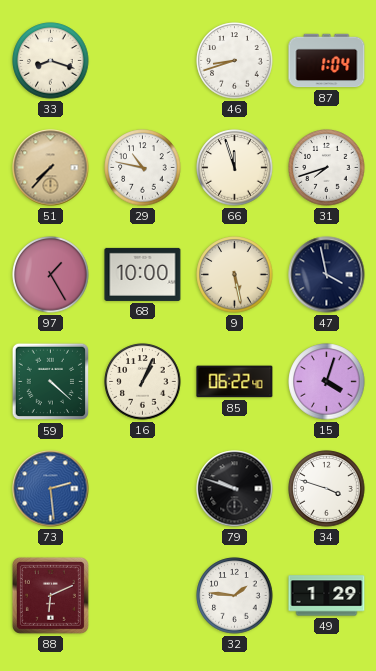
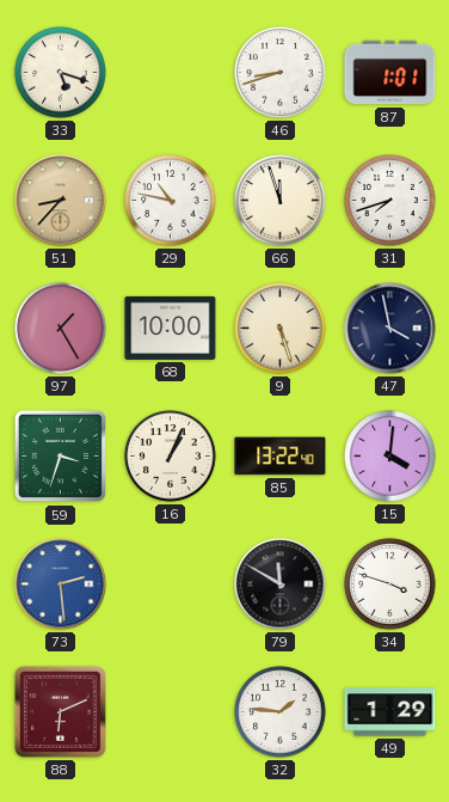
33: 8:18 -> 5:18 (61, 73)
87: 1:04 -> 1:01 (390, 73)
51: 7:37 -> 8:37 (61, 201)
9: 5:28 -> 5:27 (281, 329)
59: 4:22 -> 3:33 (61, 457)
85: 06:22 -> 13:22 (281, 457)
15: 4:03 -> 4:01 (390, 457)
79: 9:48 -> 11:50 (281, 584)
